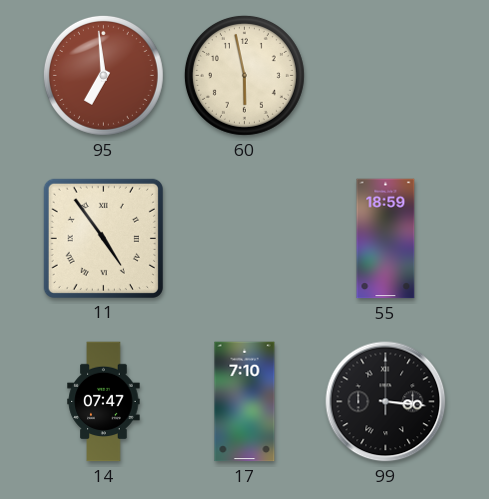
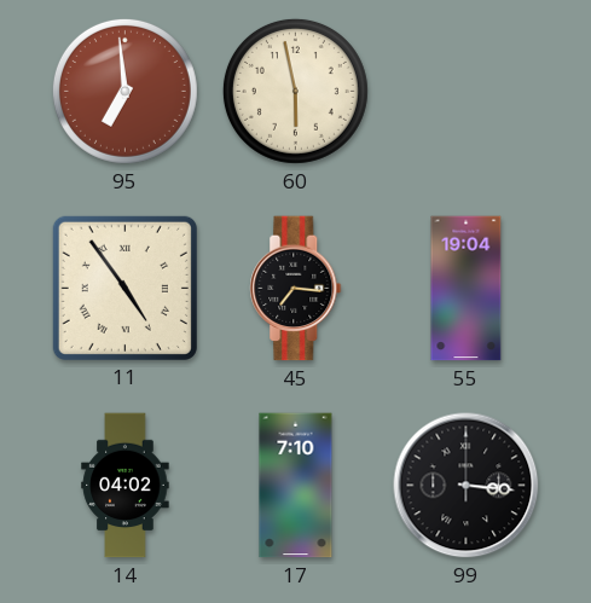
45: none -> 7:16 (296, 289)
55: 18:59 -> 19:04 (467, 289)
14: 07:47 -> 04:02 (126, 486)
